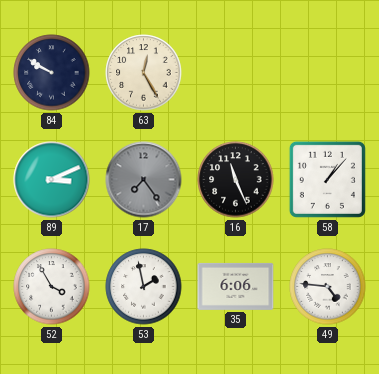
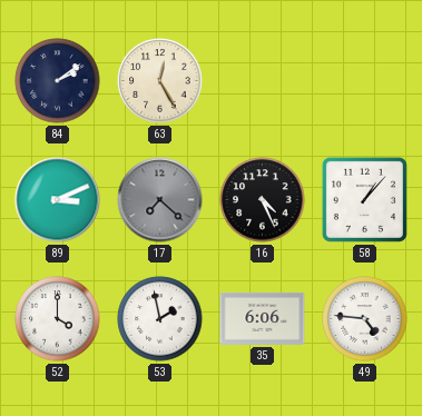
84: 9:50 -> 2:09 (58, 81)
17: 7:24 -> 7:22 (160, 200)
16: 11:26 -> 4:26 (263, 200)
52: 3:55 -> 4:00 (58, 319)
